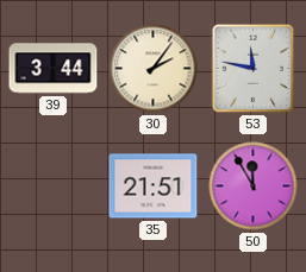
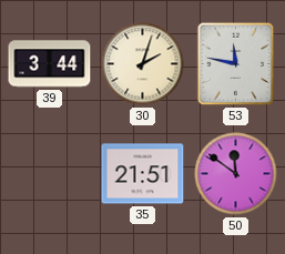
30: 2:06 -> 2:03 (143, 64)
50: 11:55 -> 11:51 (236, 174)
